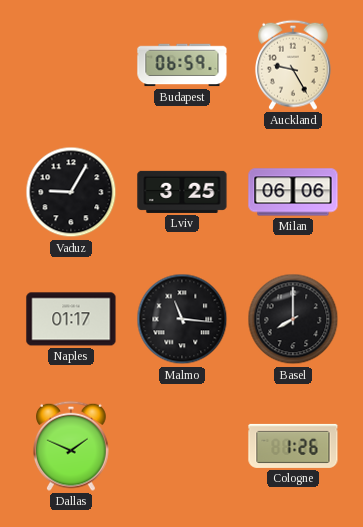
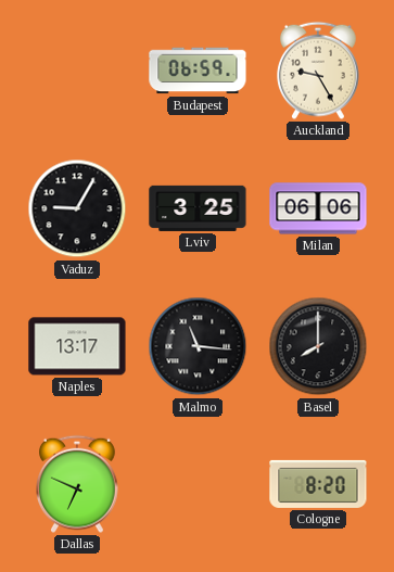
Naples: 01:17 -> 13:17 (77, 346)
Dallas: 1:49 -> 6:49 (78, 484)
Cologne: 1:26 -> 8:20 (318, 484)
